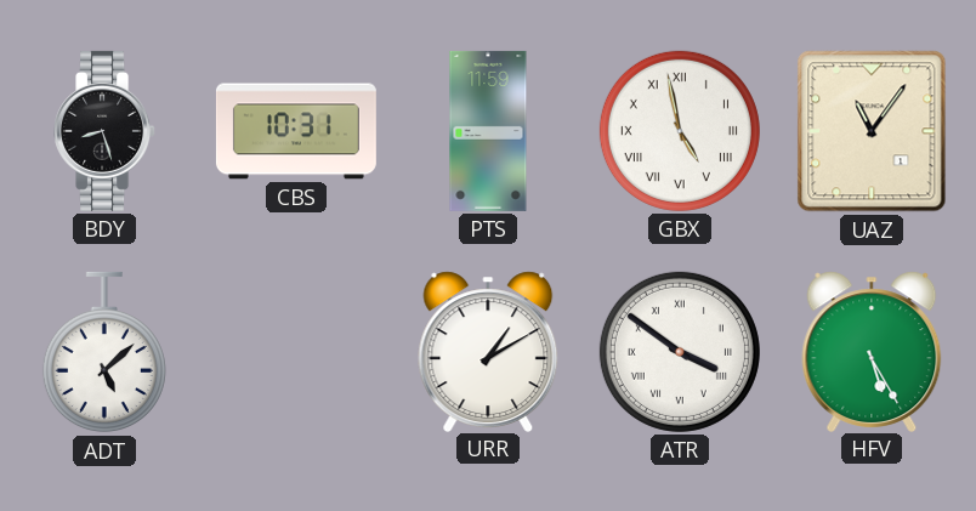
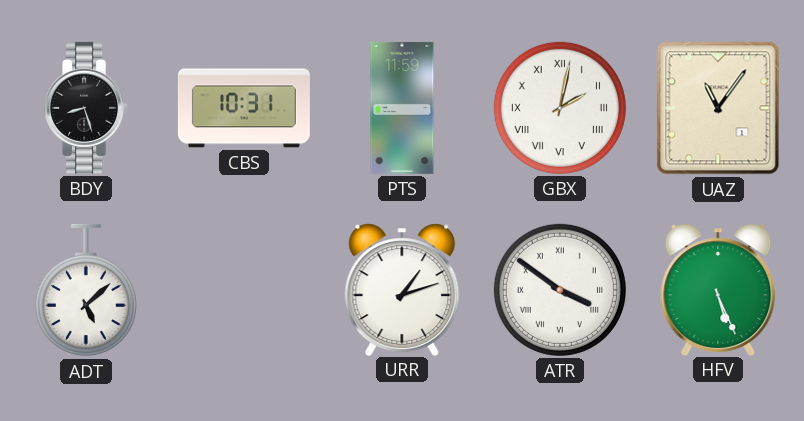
GBX: 4:58 -> 2:02 (560, 108)
URR: 1:10 -> 1:12 (402, 289)
HFV: 5:25 -> 5:26 (718, 289)
